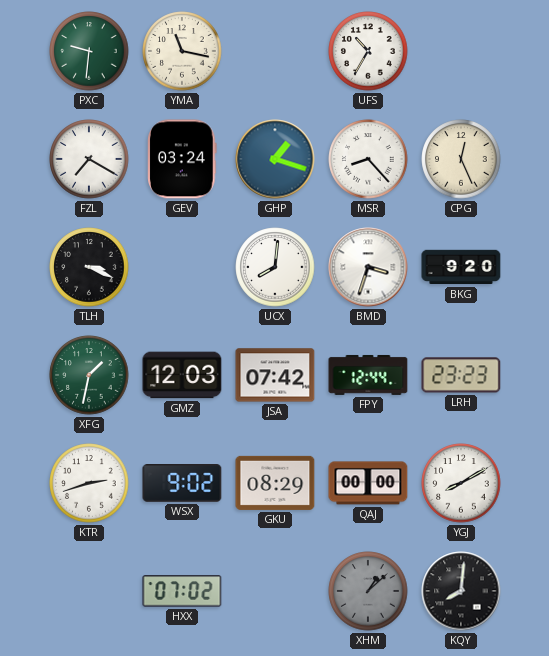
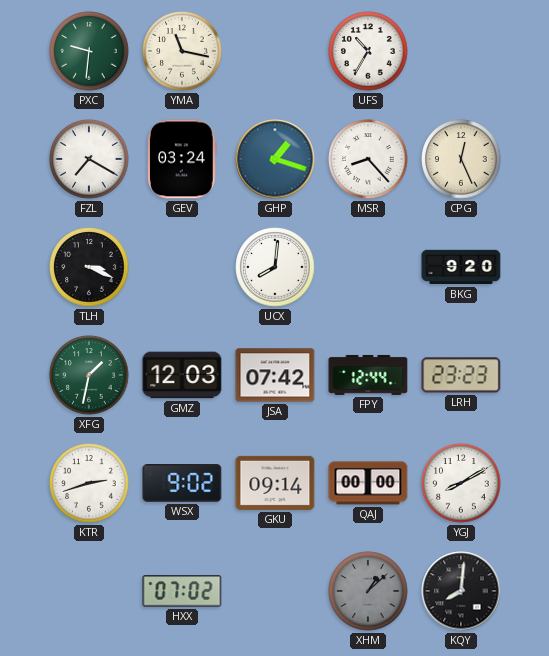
BMD: 3:33 -> none (368, 267)
GKU: 08:29 -> 09:14 (275, 483)
